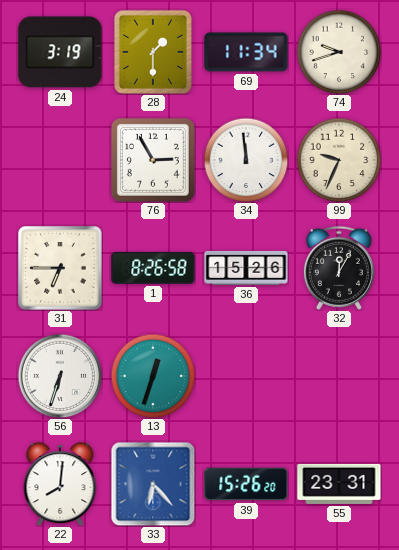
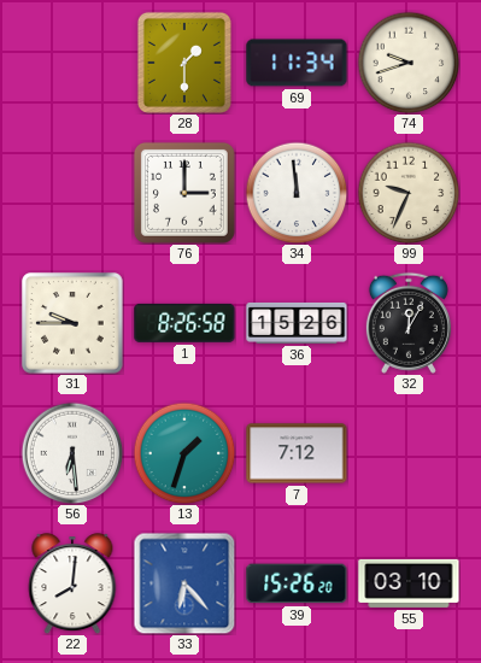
24: 3:19 -> none (60, 52)
76: 2:55 -> 3:00 (184, 193)
31: 6:45 -> 9:45 (72, 323)
56: 6:33 -> 6:29 (72, 453)
13: 12:33 -> 1:33 (184, 453)
7: none -> 7:12 (297, 453)
55: 23:31 -> 03:10 (409, 583)
